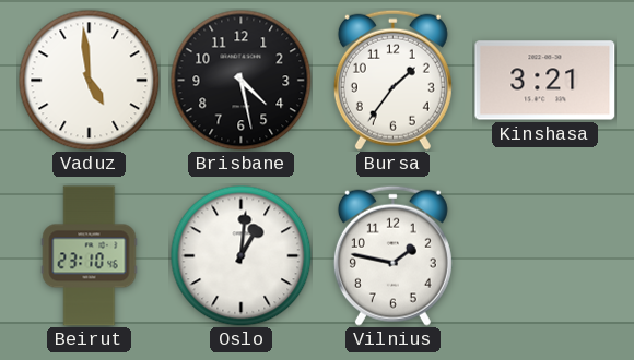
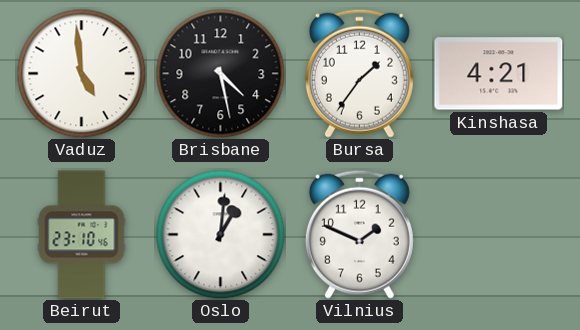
Kinshasa: 3:21 -> 4:21 (499, 74)
Vilnius: 1:47 -> 1:49 (359, 234)
